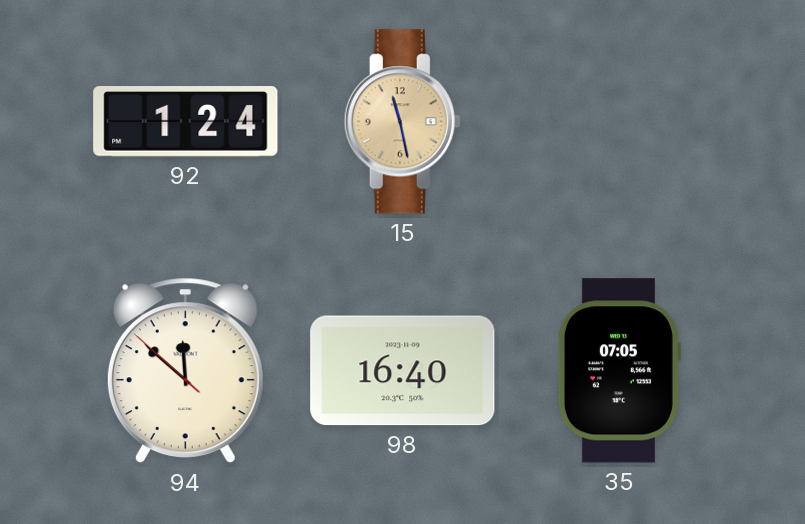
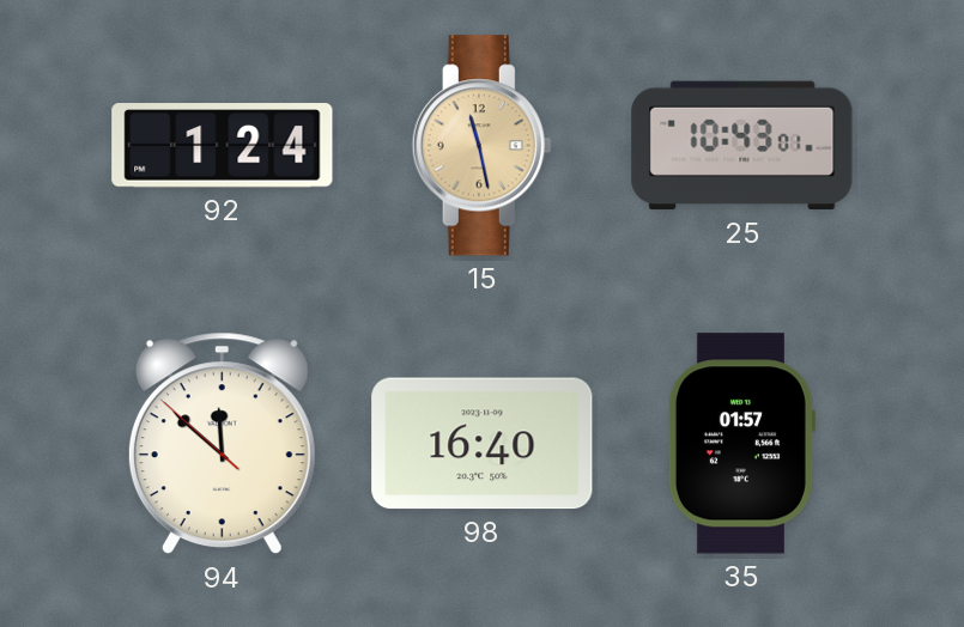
25: none -> 10:43 (742, 146)
35: 07:05 -> 01:57 (741, 444)
